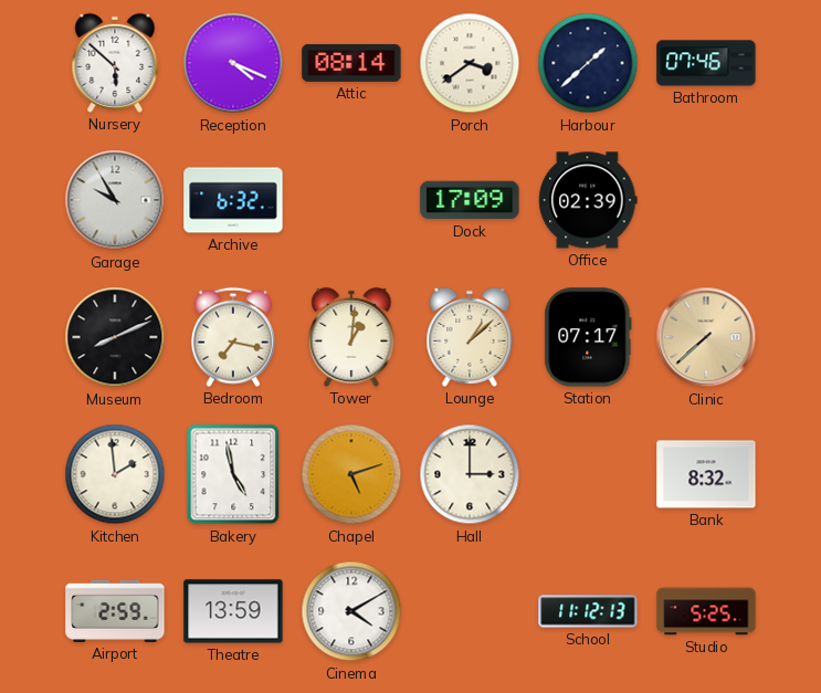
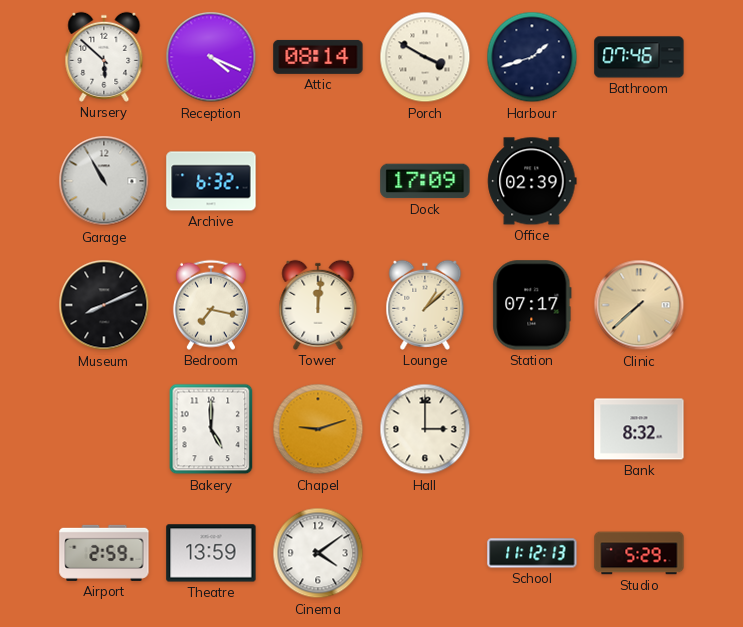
Porch: 3:39 -> 3:50 (425, 57)
Harbour: 1:38 -> 1:42 (532, 57)
Garage: 9:55 -> 10:55 (104, 181)
Tower: 1:01 -> 12:01 (318, 305)
Kitchen: 1:59 -> none (115, 474)
Bakery: 4:58 -> 5:00 (211, 429)
Chapel: 5:12 -> 9:12 (318, 429)
Cinema: 4:10 -> 4:09 (318, 553)
Studio: 5:25 -> 5:29 (639, 553)
